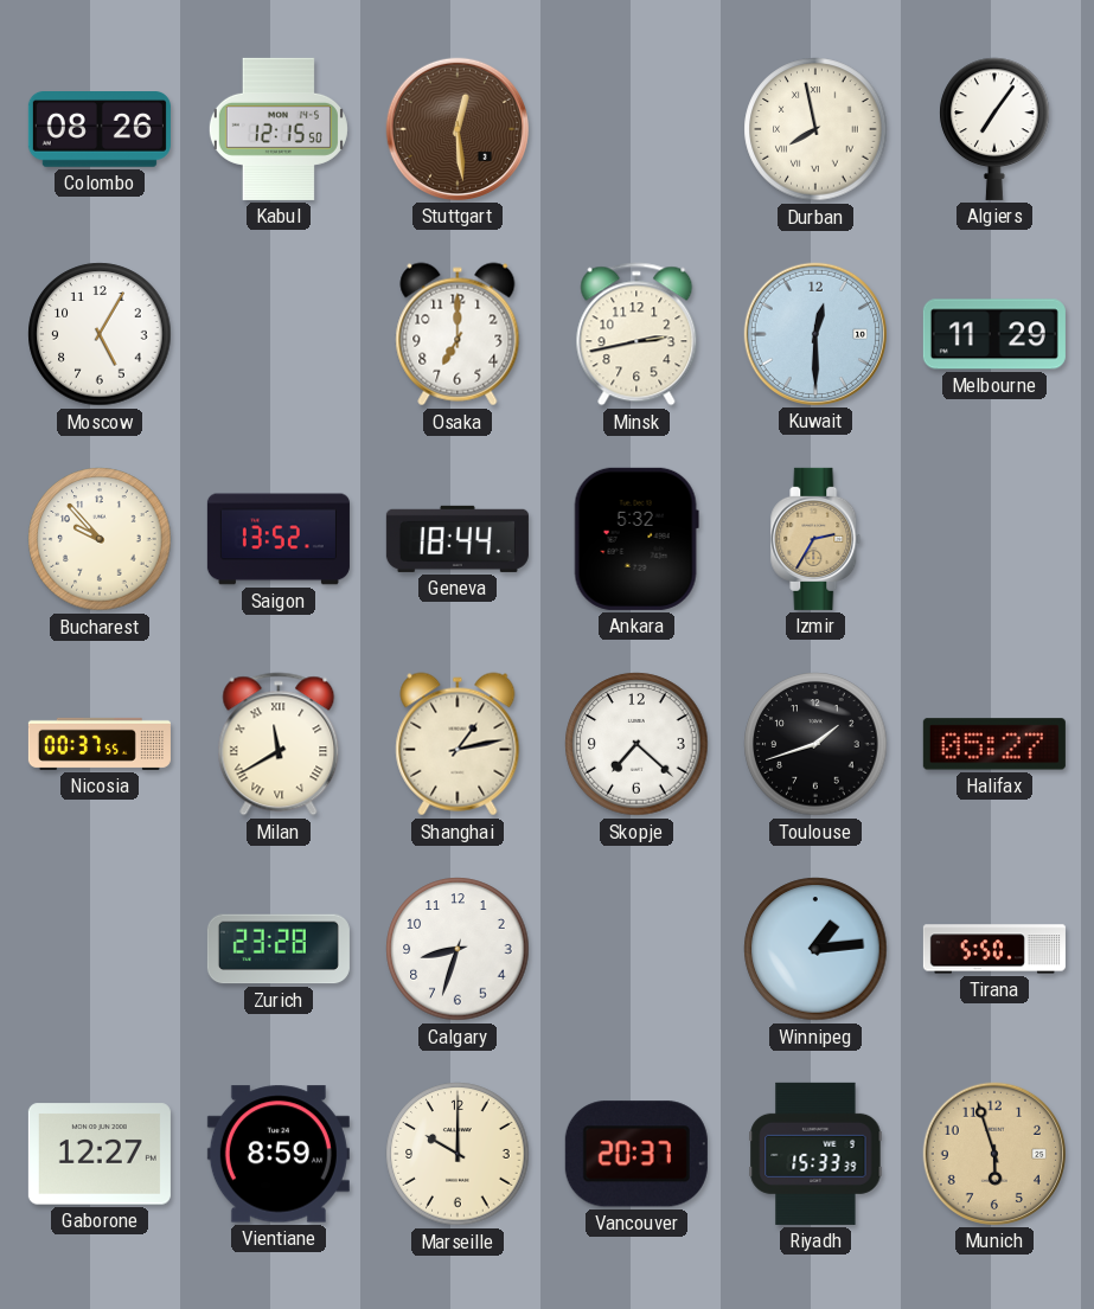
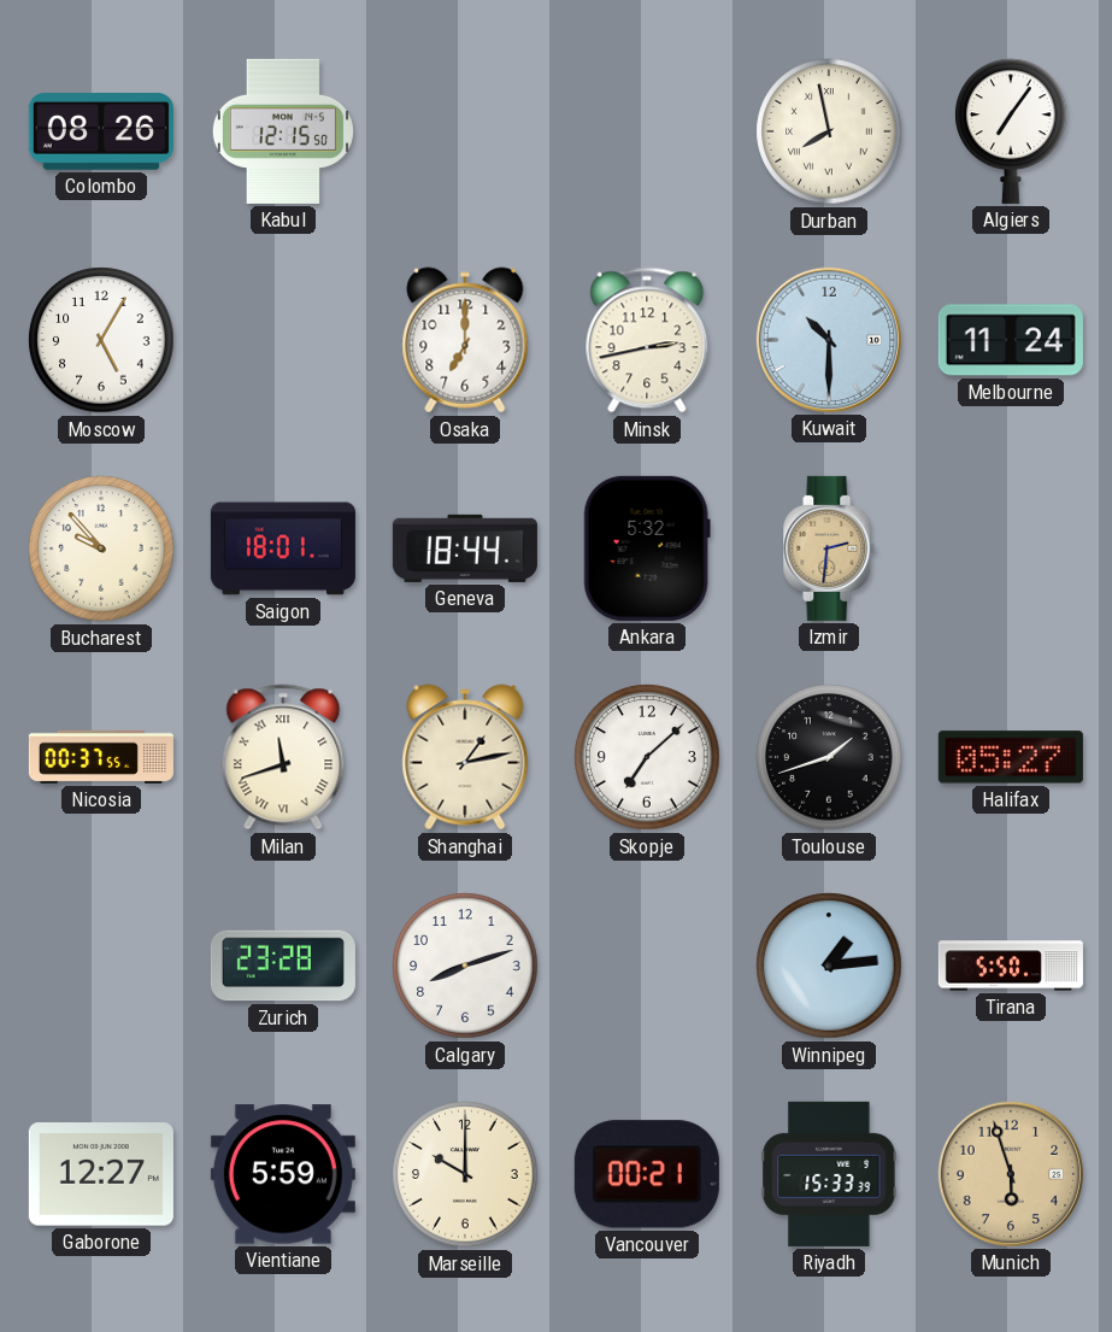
Stuttgart: 12:29 -> none (458, 129)
Kuwait: 12:30 -> 10:30 (829, 340)
Melbourne: 11:29 -> 11:24 (1011, 340)
Saigon: 13:52 -> 18:01 (283, 548)
Izmir: 2:35 -> 2:31 (829, 548)
Milan: 11:40 -> 11:42 (283, 757)
Skopje: 7:22 -> 7:08 (647, 757)
Calgary: 8:33 -> 8:12 (465, 966)
Vientiane: 8:59 -> 5:59 (283, 1174)
Vancouver: 20:37 -> 00:21 (647, 1174)
